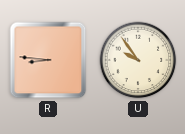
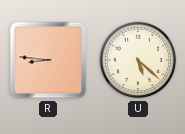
U: 9:54 -> 5:22 (138, 60)
